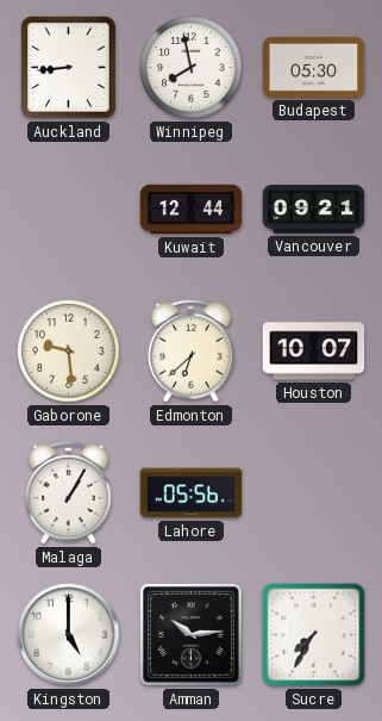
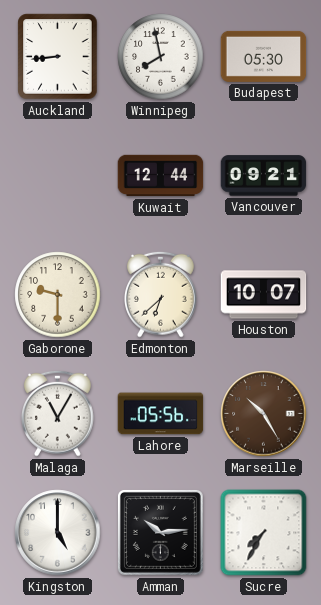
Gaborone: 9:29 -> 9:30 (58, 295)
Malaga: 1:05 -> 11:05 (58, 413)
Marseille: none -> 10:25 (264, 414)
